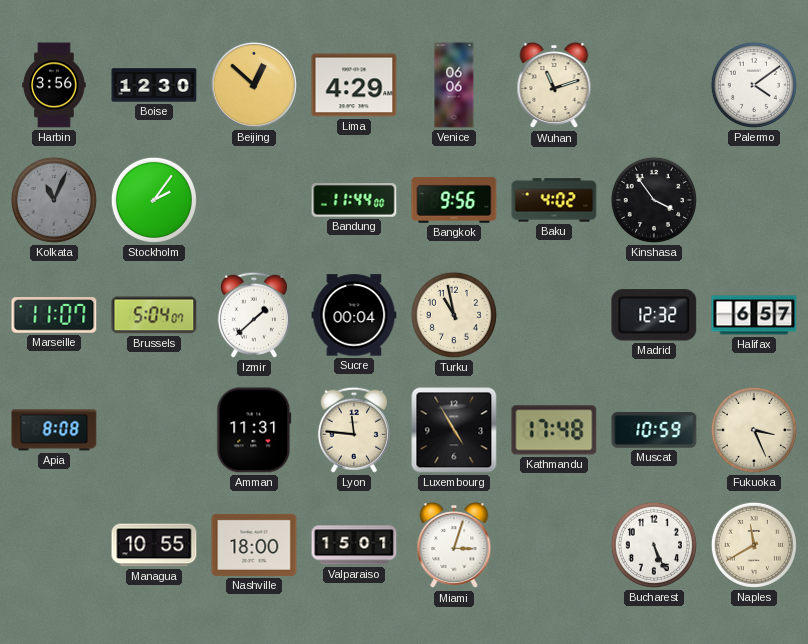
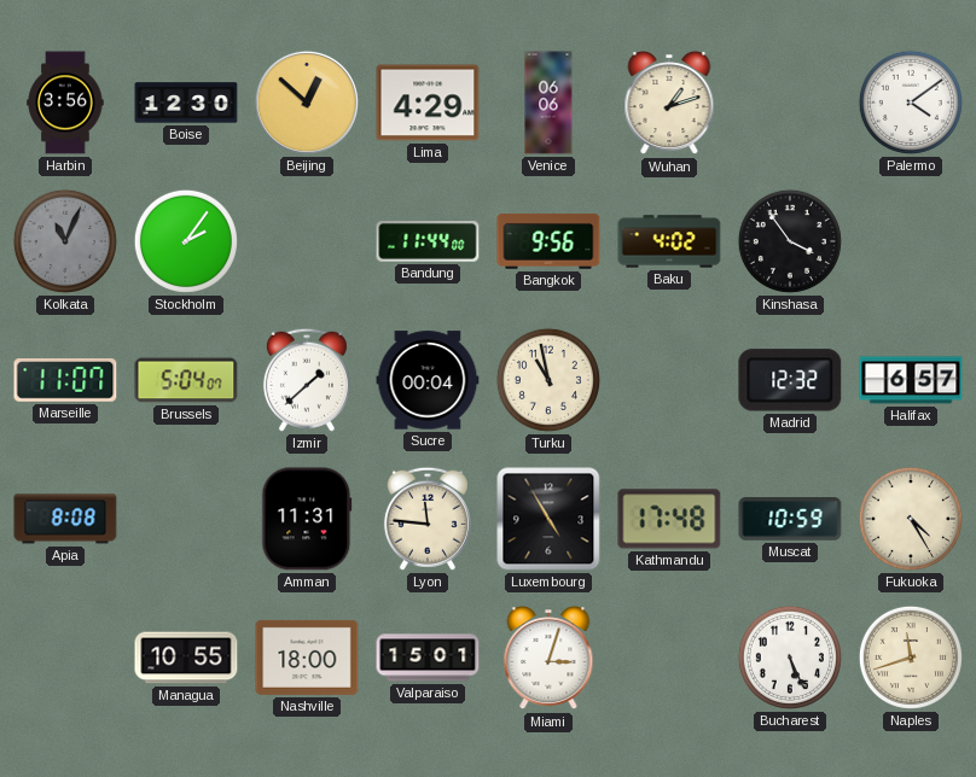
Wuhan: 11:12 -> 1:12 (669, 104)
Fukuoka: 3:26 -> 4:25 (911, 519)
Naples: 11:40 -> 11:42 (911, 658)
